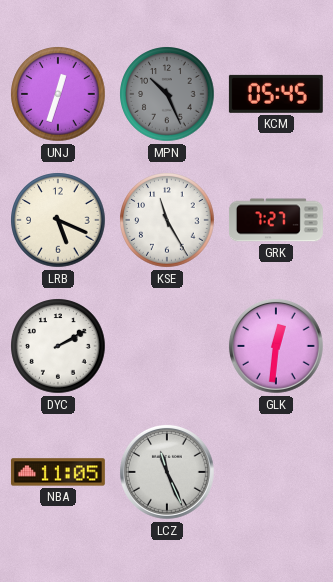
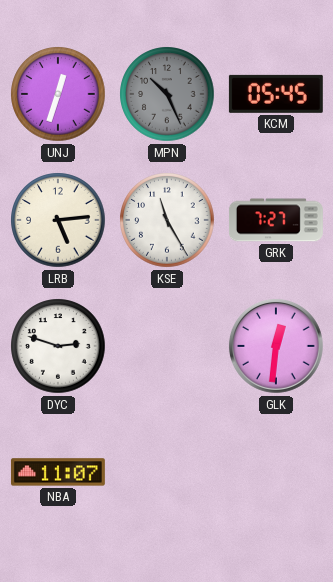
LRB: 5:19 -> 5:14 (58, 220)
DYC: 2:10 -> 2:48 (58, 346)
NBA: 11:05 -> 11:07 (58, 472)
LCZ: 11:26 -> none (167, 472)
